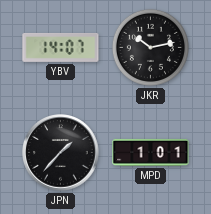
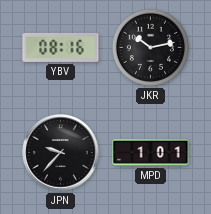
YBV: 14:07 -> 08:16 (61, 47)
JPN: 1:37 -> 9:37 (61, 153)
